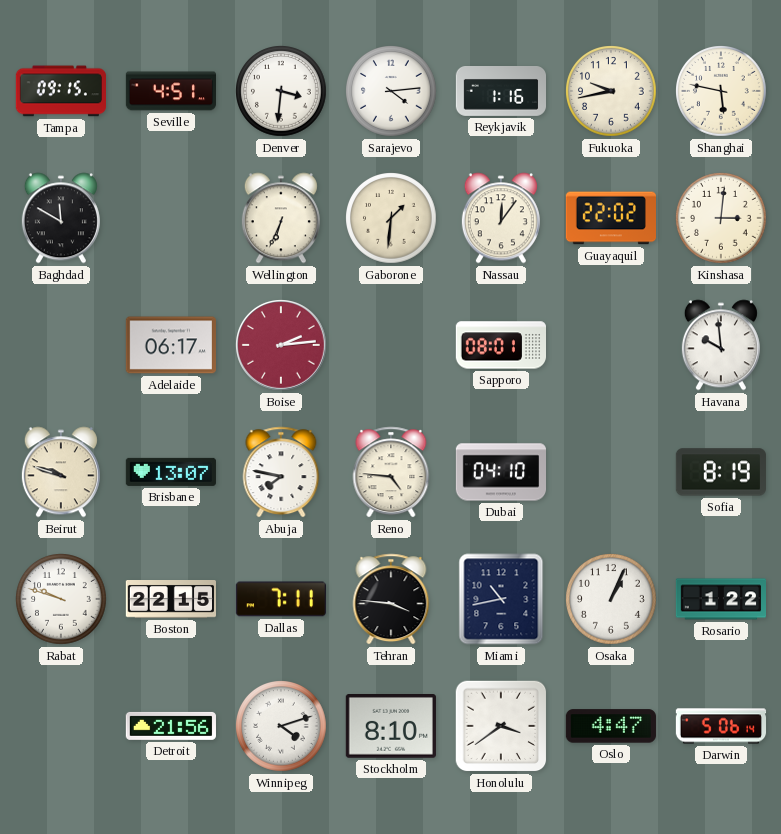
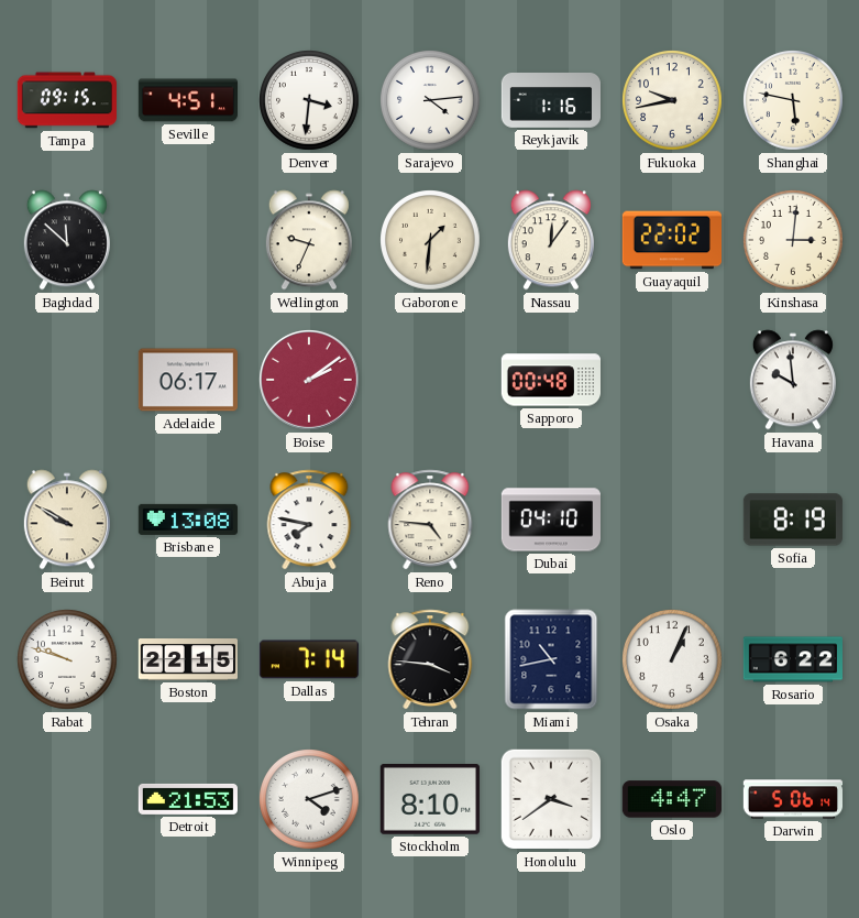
Baghdad: 11:50 -> 11:52 (67, 240)
Wellington: 6:34 -> 9:34 (309, 240)
Boise: 2:14 -> 2:09 (310, 381)
Sapporo: 08:01 -> 00:48 (550, 380)
Beirut: 9:48 -> 9:50 (67, 520)
Brisbane: 13:07 -> 13:08 (188, 520)
Dallas: 7:11 -> 7:14 (309, 659)
Rosario: 1:22 -> 6:22 (792, 659)
Detroit: 21:56 -> 21:53 (187, 799)
